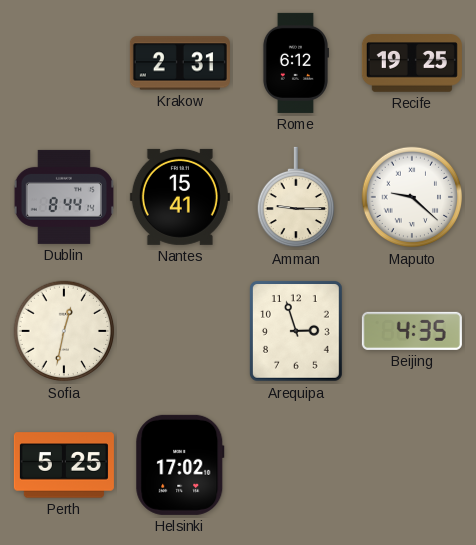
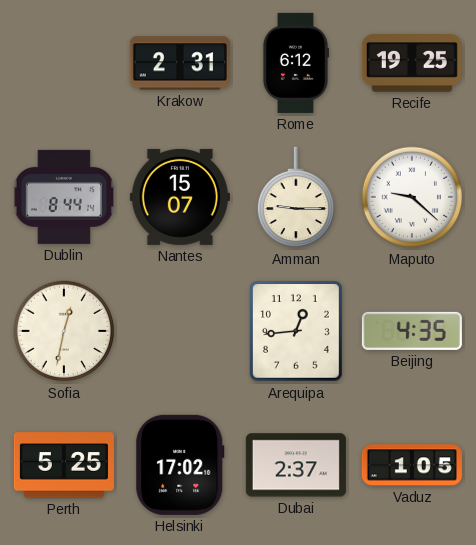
Nantes: 15:41 -> 15:07 (180, 197)
Arequipa: 2:57 -> 12:44 (297, 332)
Dubai: none -> 2:37 (296, 465)
Vaduz: none -> 1:05 (412, 465)
